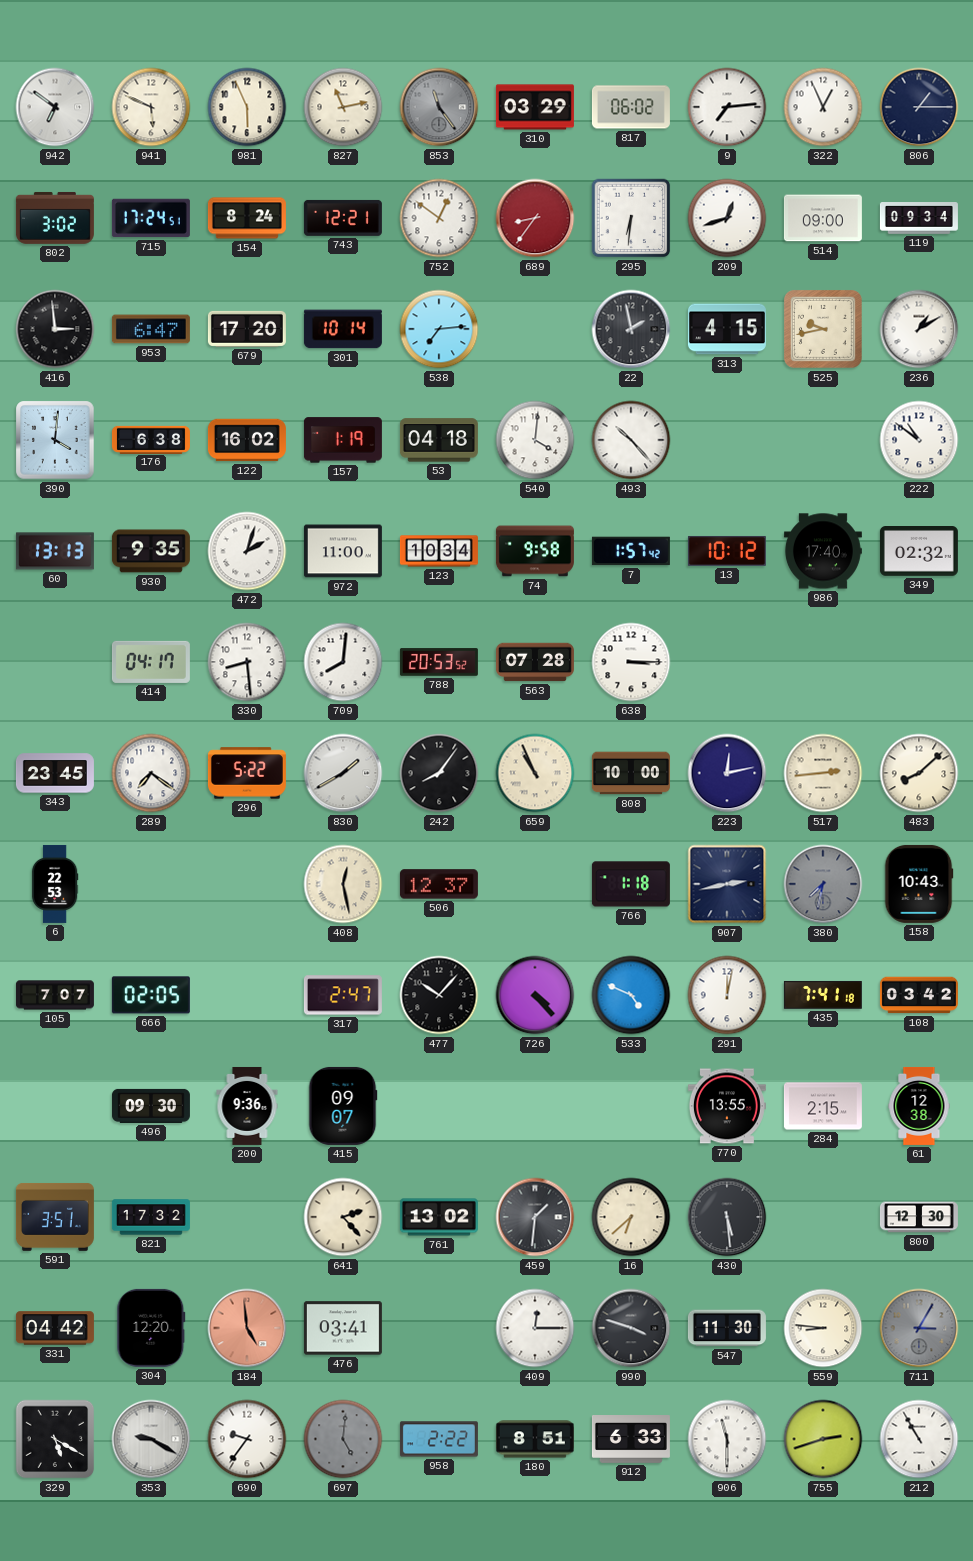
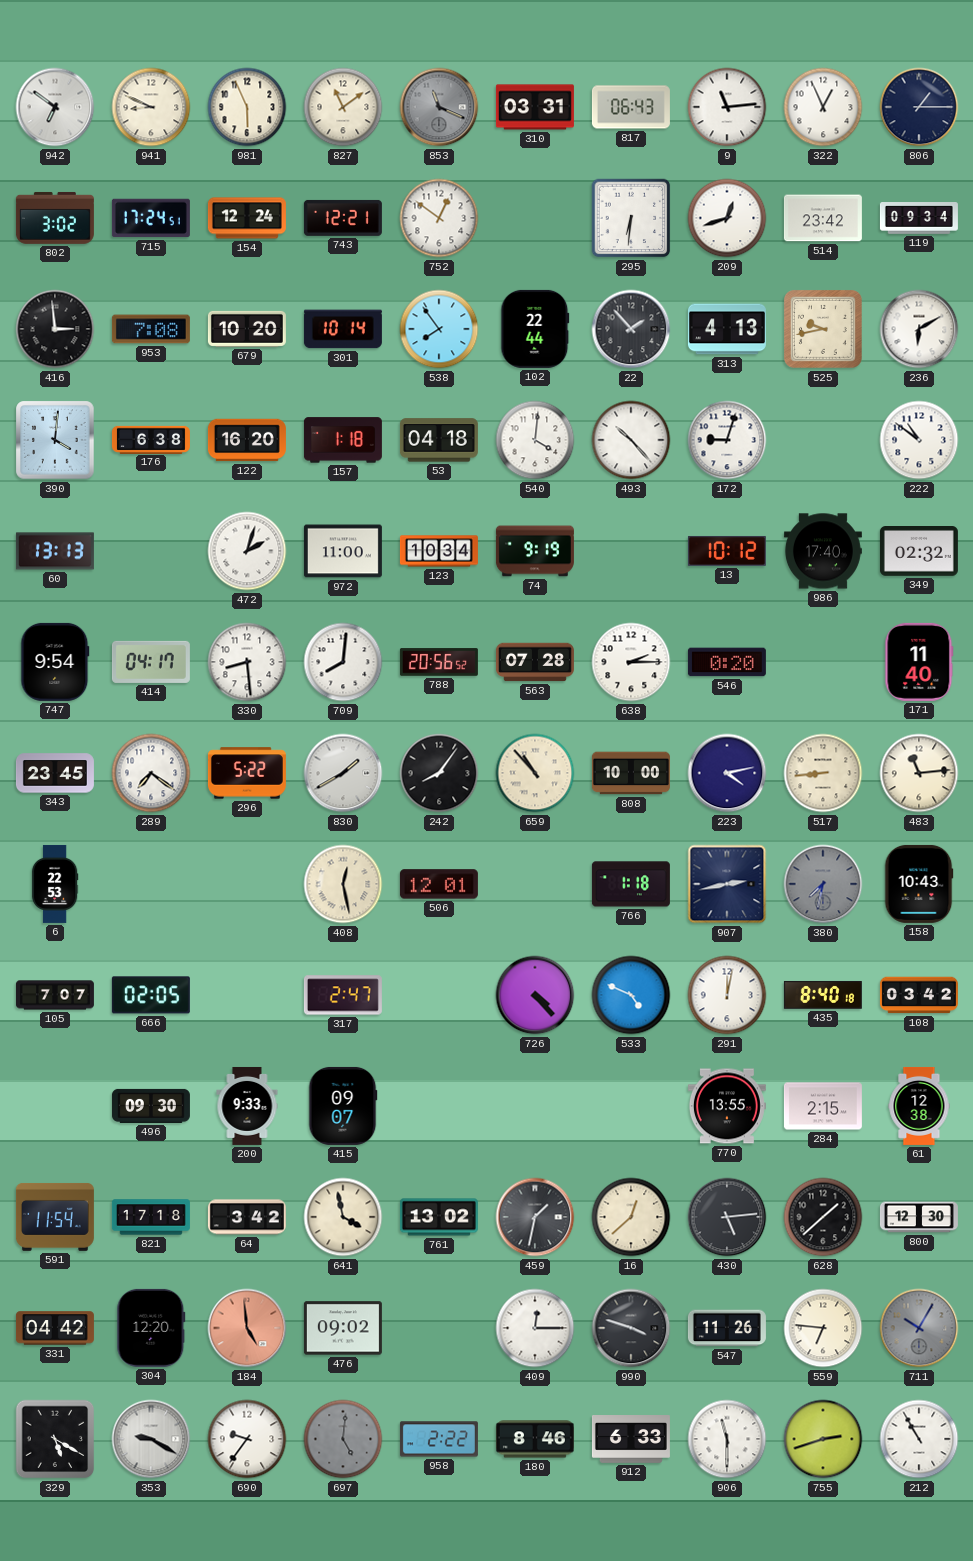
941: 5:49 -> 8:49 (151, 107)
827: 11:13 -> 11:09 (343, 107)
853: 11:24 -> 11:19 (439, 107)
310: 03:29 -> 03:31 (535, 107)
817: 06:02 -> 06:43 (631, 107)
9: 7:14 -> 11:14 (727, 107)
154: 8:24 -> 12:24 (247, 218)
689: 8:36 -> none (535, 218)
514: 09:00 -> 23:42 (823, 218)
953: 6:47 -> 7:08 (151, 329)
679: 17:20 -> 10:20 (247, 329)
538: 7:14 -> 7:54 (439, 329)
102: none -> 22:44 (535, 329)
22: 1:58 -> 1:53 (631, 329)
313: 4:15 -> 4:13 (727, 329)
236: 1:10 -> 6:10 (919, 329)
122: 16:02 -> 16:20 (247, 440)
157: 1:19 -> 1:18 (343, 440)
172: none -> 9:03 (727, 440)
930: 9:35 -> none (151, 551)
74: 9:58 -> 9:19 (535, 551)
7: 1:57 -> none (631, 551)
747: none -> 9:54 (55, 662)
788: 20:53 -> 20:56 (439, 662)
638: 3:15 -> 2:15 (631, 662)
546: none -> 0:20 (727, 662)
171: none -> 11:40 (919, 662)
659: 10:56 -> 10:53 (535, 773)
223: 12:13 -> 4:13 (727, 773)
517: 2:44 -> 8:44 (823, 773)
483: 8:08 -> 11:14 (919, 773)
506: 12:37 -> 12:01 (439, 884)
477: 10:07 -> none (439, 995)
435: 7:41 -> 8:40 (823, 995)
200: 9:36 -> 9:33 (247, 1106)
591: 3:51 -> 11:54 (55, 1217)
821: 17:32 -> 17:18 (151, 1217)
64: none -> 3:42 (247, 1217)
641: 2:23 -> 3:58 (343, 1217)
459: 1:31 -> 1:32 (535, 1217)
16: 6:38 -> 12:38 (631, 1217)
430: 5:29 -> 5:14 (727, 1217)
628: none -> 1:38 (823, 1217)
476: 03:41 -> 09:02 (343, 1328)
547: 11:30 -> 11:26 (727, 1328)
559: 8:46 -> 6:46 (823, 1328)
711: 3:05 -> 10:05 (919, 1328)
180: 8:51 -> 8:46 (535, 1439)
